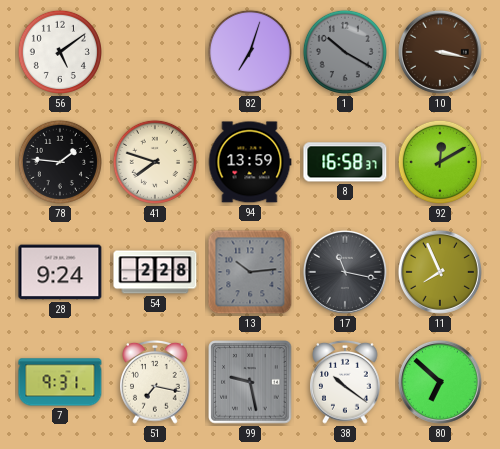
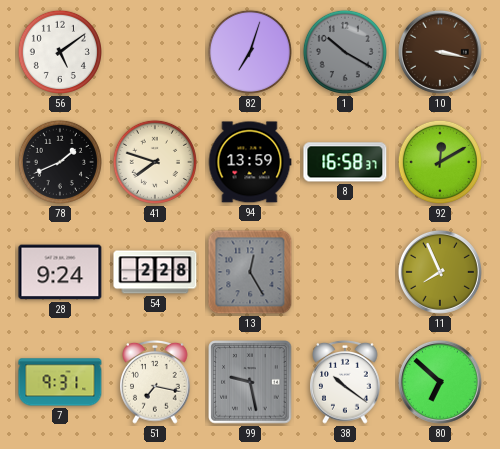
78: 1:46 -> 1:41 (60, 162)
13: 10:14 -> 12:25 (250, 272)
17: 11:17 -> none (345, 272)
